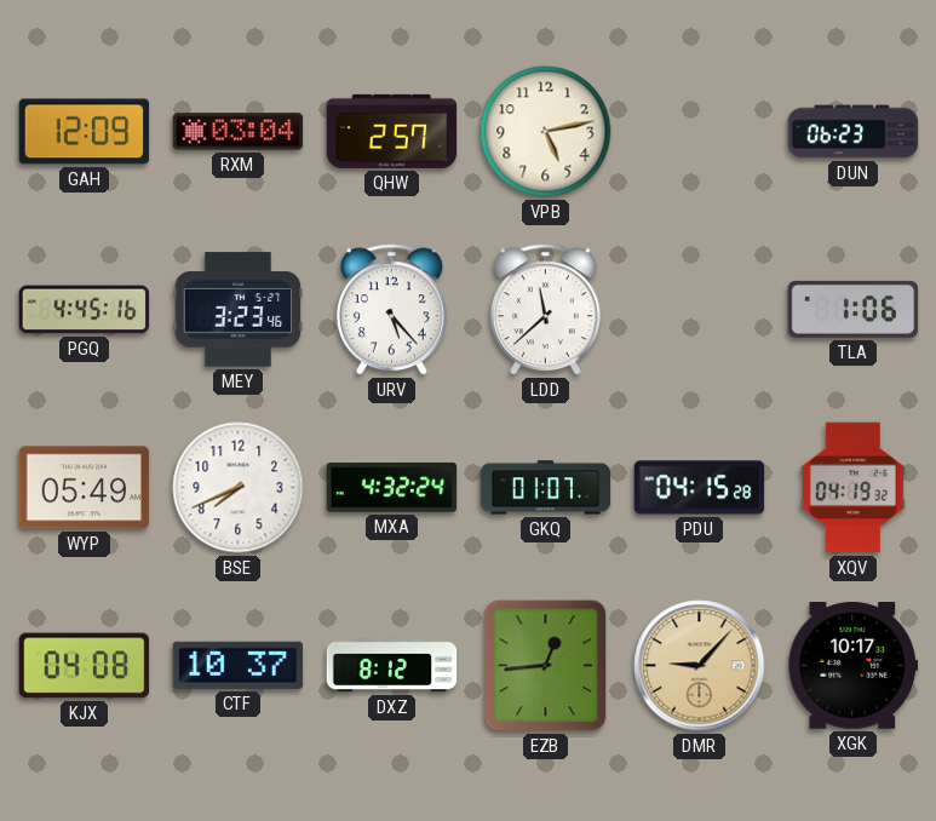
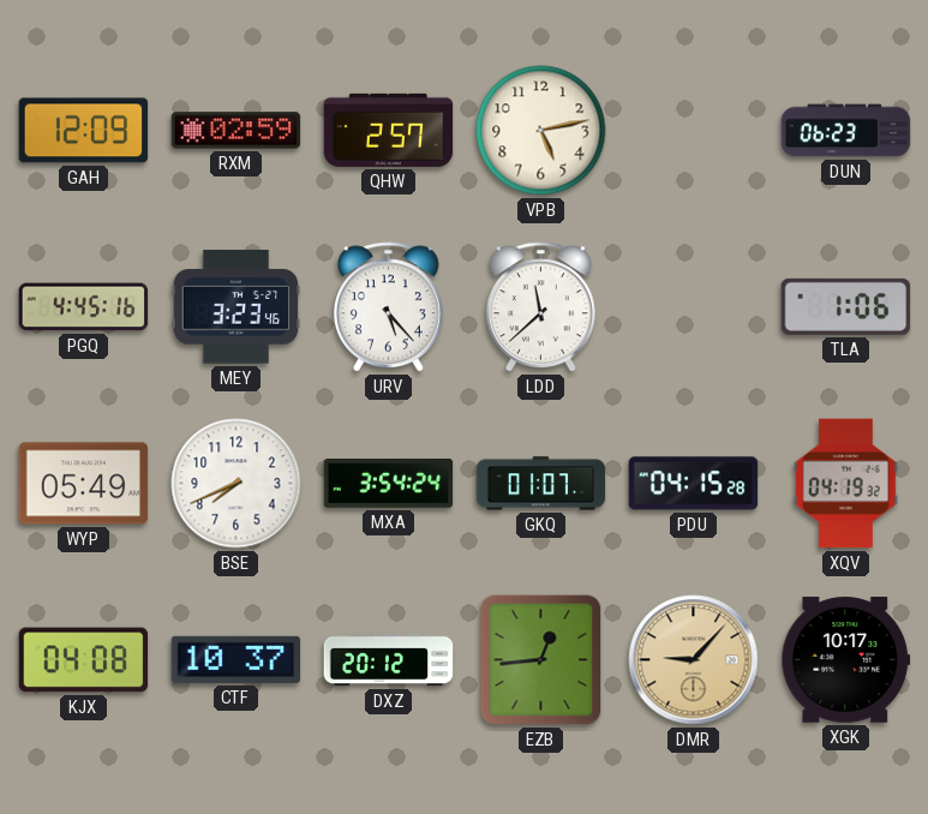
RXM: 03:04 -> 02:59 (237, 131)
MXA: 4:32 -> 3:54 (389, 484)
DXZ: 8:12 -> 20:12 (389, 660)
